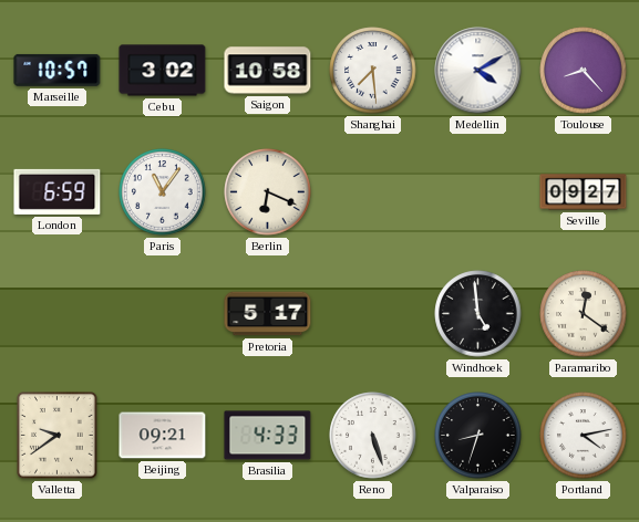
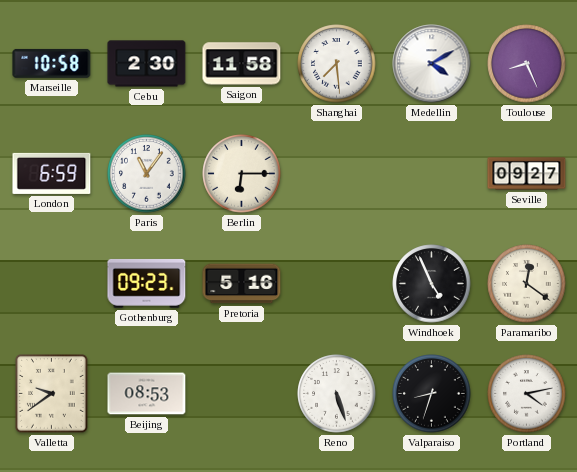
Marseille: 10:57 -> 10:58 (52, 63)
Cebu: 3:02 -> 2:30 (147, 64)
Saigon: 10:58 -> 11:58 (242, 64)
Toulouse: 8:23 -> 8:26 (527, 64)
Berlin: 6:19 -> 6:15 (242, 174)
Gothenburg: none -> 09:23 (147, 283)
Pretoria: 5:17 -> 5:16 (242, 284)
Windhoek: 4:59 -> 4:56 (432, 284)
Beijing: 09:21 -> 08:53 (147, 394)
Brasilia: 4:33 -> none (268, 436)
